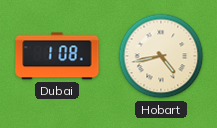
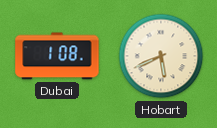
Hobart: 4:43 -> 5:41 (161, 56)
